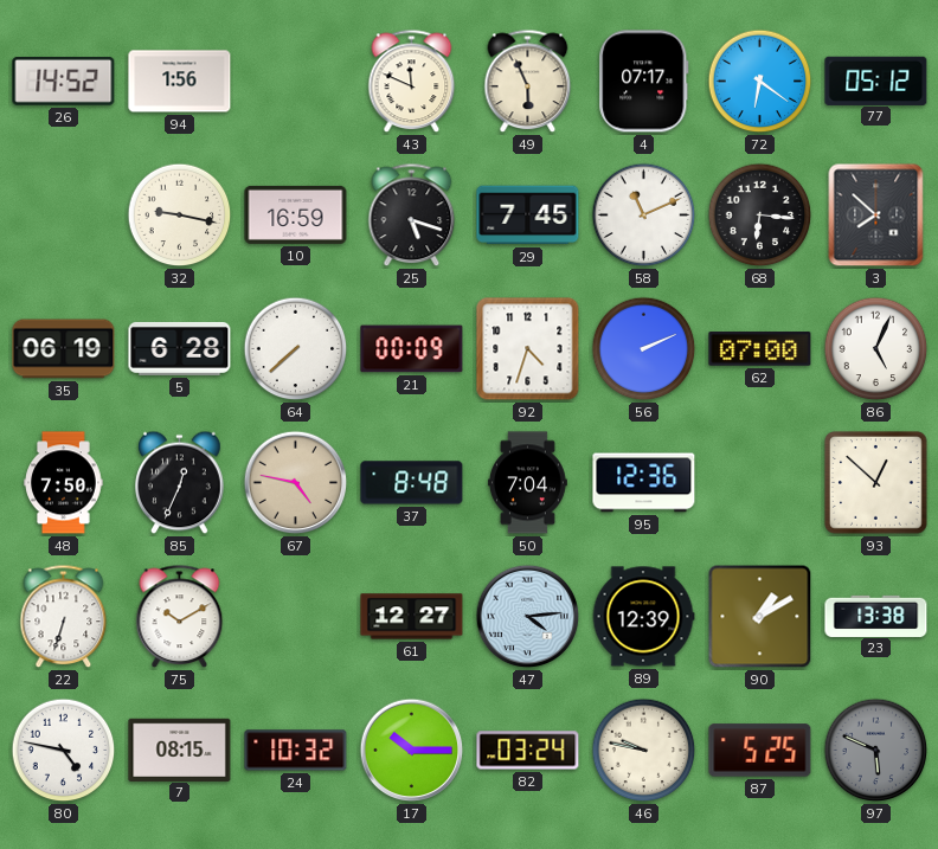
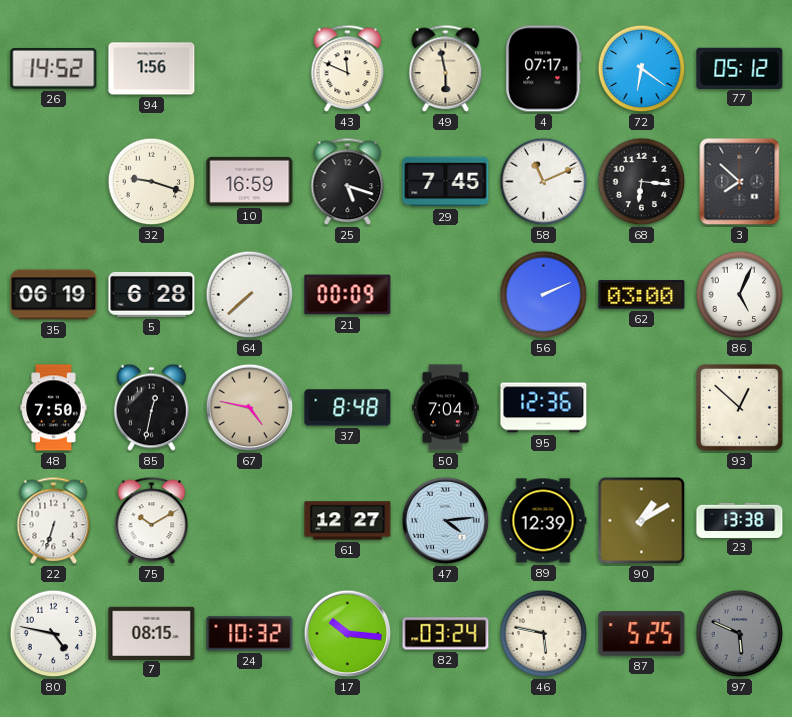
49: 5:56 -> 5:58 (446, 69)
32: 9:17 -> 9:18 (152, 182)
92: 4:33 -> none (528, 349)
62: 07:00 -> 03:00 (642, 295)
85: 12:34 -> 12:32 (152, 408)
17: 10:15 -> 10:16 (348, 634)
46: 9:47 -> 5:47 (544, 634)
